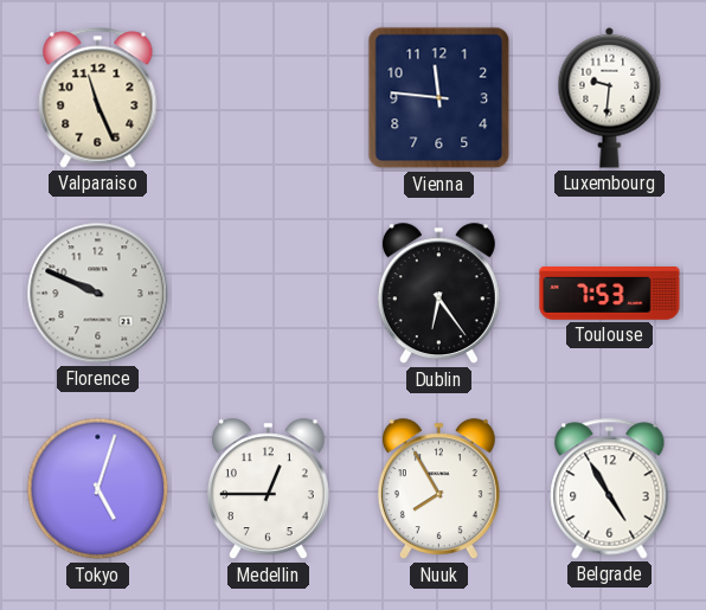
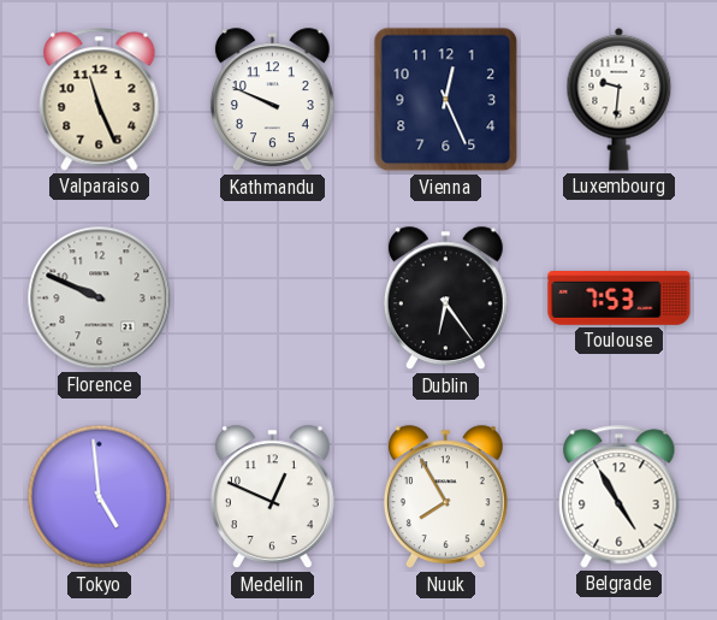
Kathmandu: none -> 9:49 (272, 100)
Vienna: 11:46 -> 12:26 (446, 100)
Tokyo: 5:03 -> 4:59 (100, 497)
Medellin: 12:45 -> 12:49 (272, 497)
